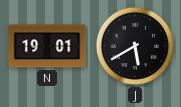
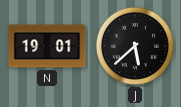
J: 5:40 -> 5:38 (135, 46)
